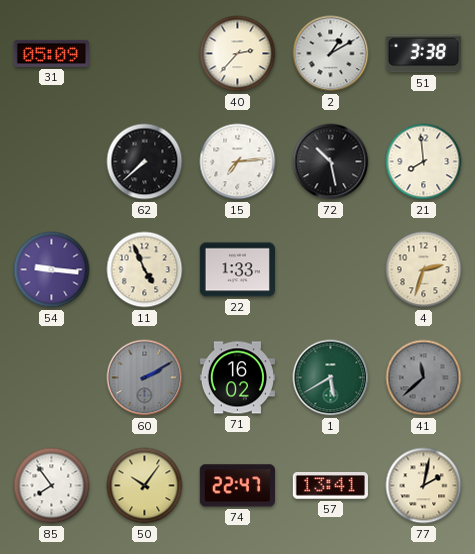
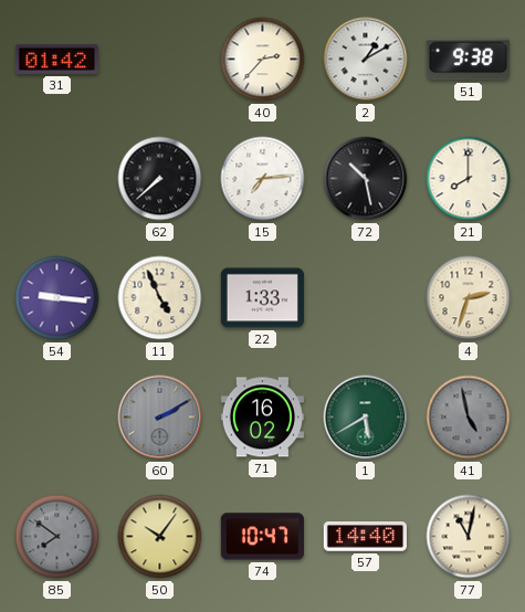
31: 05:09 -> 01:42 (56, 59)
51: 3:38 -> 9:38 (468, 60)
21: 7:59 -> 8:00 (469, 179)
41: 11:38 -> 4:58 (469, 418)
85: 7:54 -> 7:51 (57, 537)
85 dial: white -> grey (57, 537)
74: 22:47 -> 10:47 (262, 537)
57: 13:41 -> 14:40 (365, 537)
77: 2:02 -> 11:02 (469, 537)
